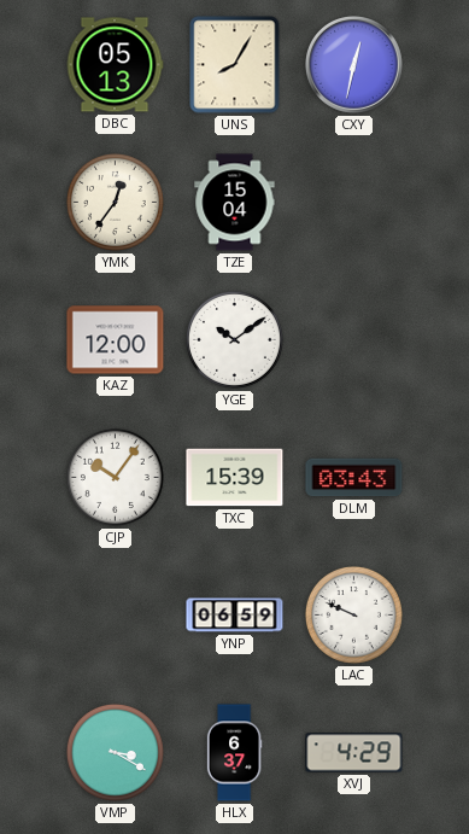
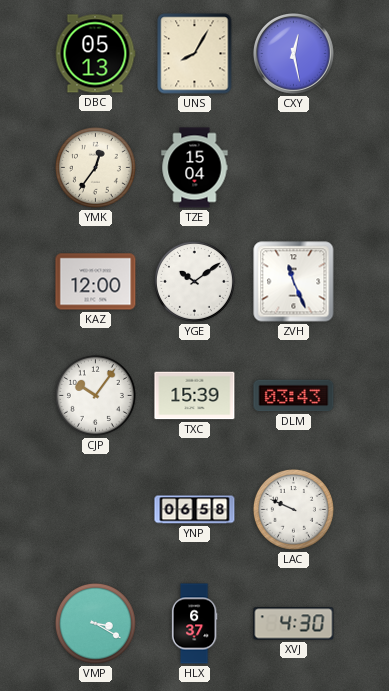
CXY: 12:32 -> 12:28 (294, 54)
ZVH: none -> 11:26 (294, 282)
YNP: 06:59 -> 06:58 (195, 510)
XVJ: 4:29 -> 4:30 (294, 624)
